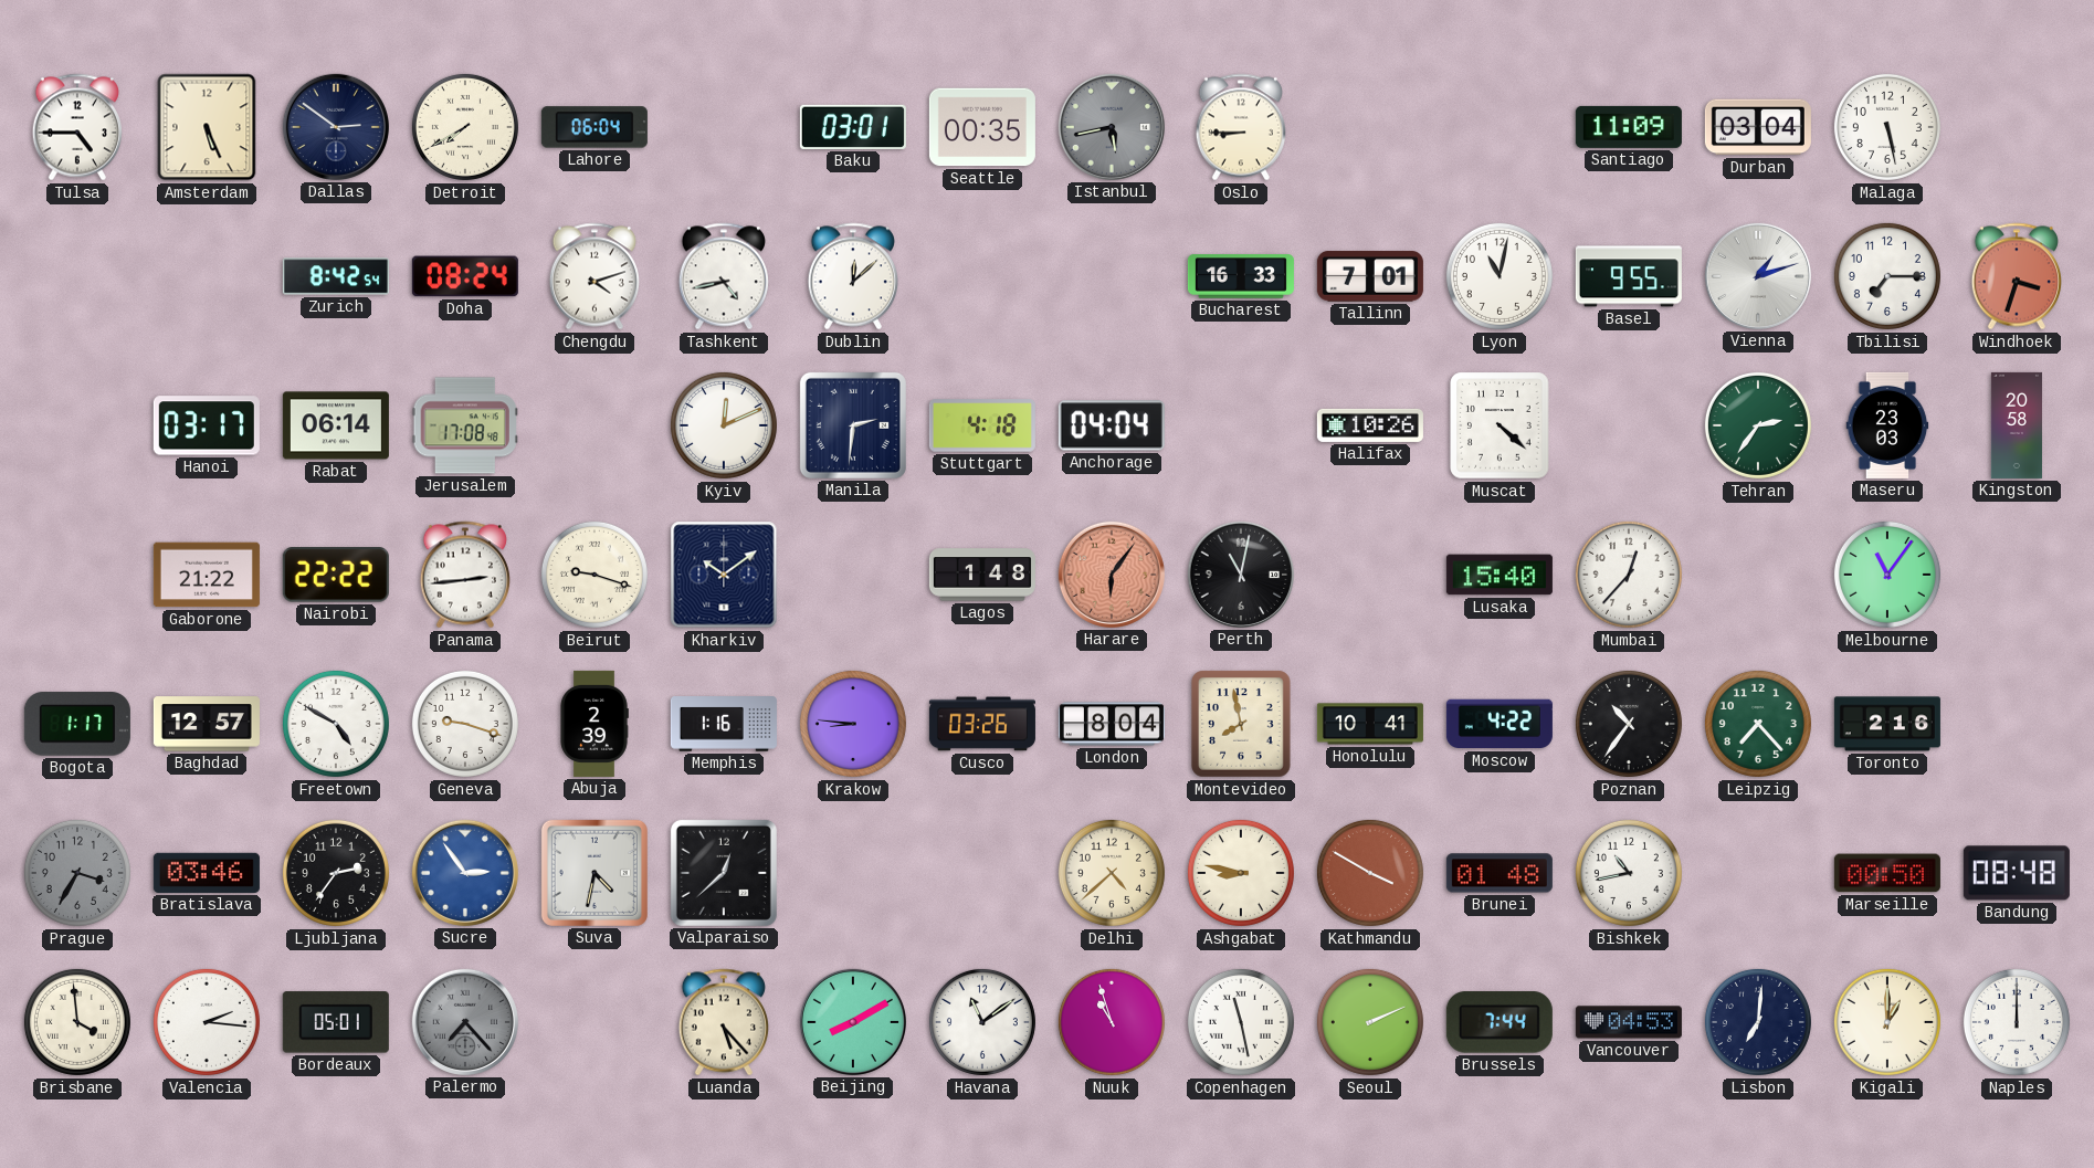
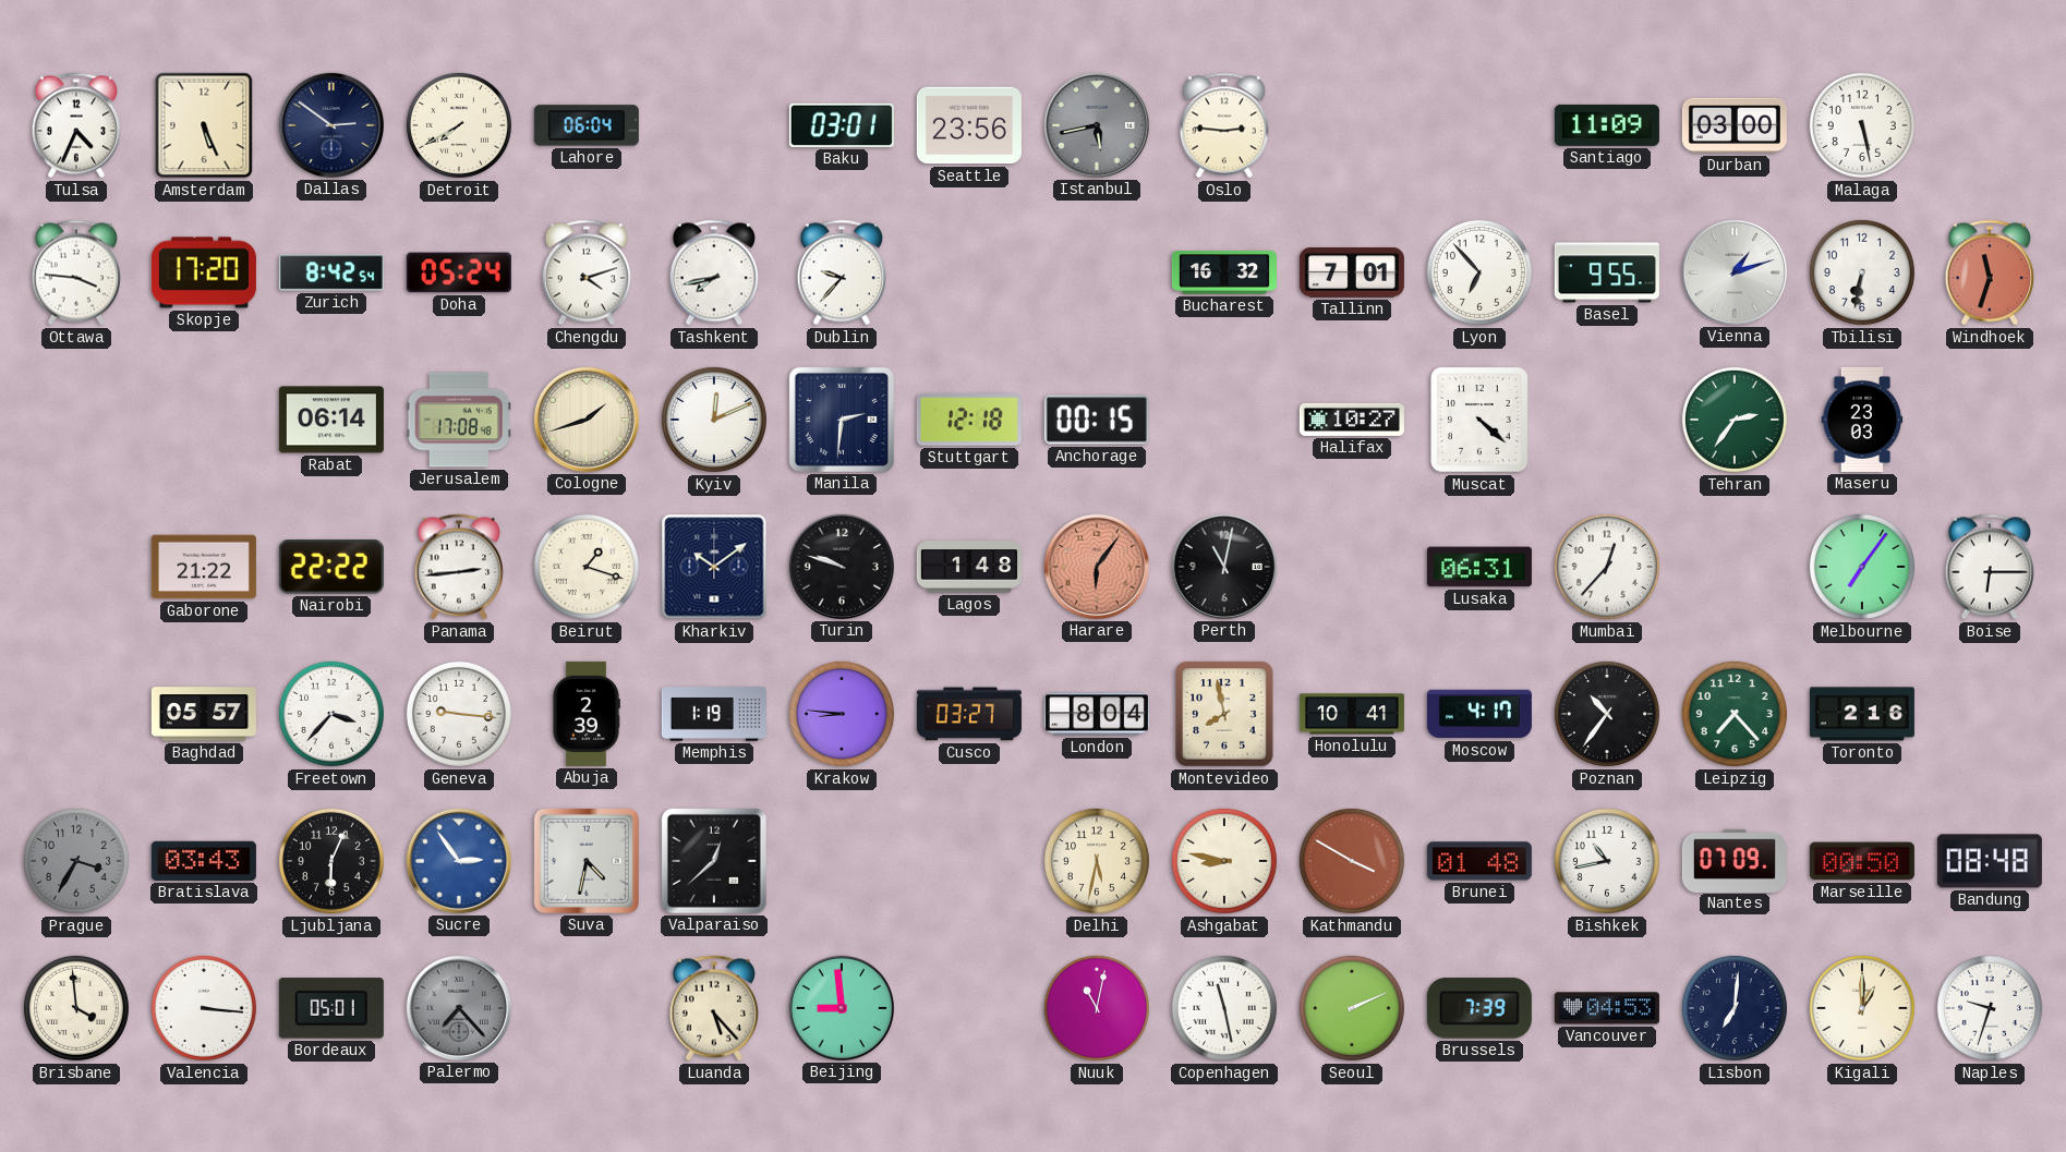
Tulsa: 4:45 -> 4:34 (75, 125)
Seattle: 00:35 -> 23:56 (969, 125)
Oslo: 8:45 -> 2:46 (1223, 125)
Durban: 03:04 -> 03:00 (1735, 125)
Ottawa: none -> 3:46 (75, 272)
Skopje: none -> 17:20 (204, 272)
Doha: 08:24 -> 05:24 (459, 272)
Tashkent: 4:43 -> 7:43 (713, 272)
Dublin: 12:08 -> 9:37 (841, 272)
Bucharest: 16:33 -> 16:32 (1224, 272)
Lyon: 11:02 -> 6:53 (1479, 272)
Tbilisi: 7:15 -> 6:32 (1862, 272)
Windhoek: 3:33 -> 11:33 (1989, 272)
Hanoi: 03:17 -> none (207, 425)
Cologne: none -> 1:42 (587, 420)
Stuttgart: 4:18 -> 12:18 (969, 420)
Anchorage: 04:04 -> 00:15 (1097, 420)
Halifax: 10:26 -> 10:27 (1352, 420)
Kingston: 20:58 -> none (2017, 425)
Beirut: 9:18 -> 1:18 (587, 567)
Turin: none -> 9:48 (842, 567)
Lusaka: 15:40 -> 06:31 (1479, 567)
Melbourne: 11:06 -> 7:06 (1862, 567)
Boise: none -> 6:15 (1989, 567)
Bogota: 1:17 -> none (77, 724)
Baghdad: 12:57 -> 05:57 (204, 714)
Freetown: 4:50 -> 3:37 (331, 714)
Geneva: 9:18 -> 9:16 (459, 714)
Memphis: 1:16 -> 1:19 (714, 714)
Cusco: 03:26 -> 03:27 (969, 714)
Moscow: 4:22 -> 4:17 (1479, 714)
Bratislava: 03:46 -> 03:43 (204, 861)
Ljubljana: 2:36 -> 6:04 (331, 861)
Delhi: 4:38 -> 5:32 (1097, 861)
Nantes: none -> 07:09 (1735, 860)
Valencia: 2:16 -> 3:16 (204, 1008)
Beijing: 8:10 -> 8:59 (842, 1008)
Havana: 11:09 -> none (982, 1022)
Nuuk: 10:57 -> 11:02 (1097, 1008)
Brussels: 7:44 -> 7:39 (1479, 1008)
Naples: 12:00 -> 9:33 (1990, 1008)
